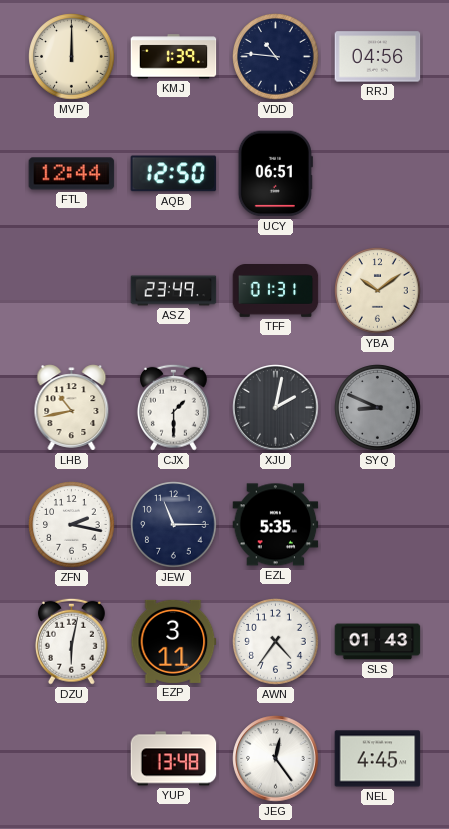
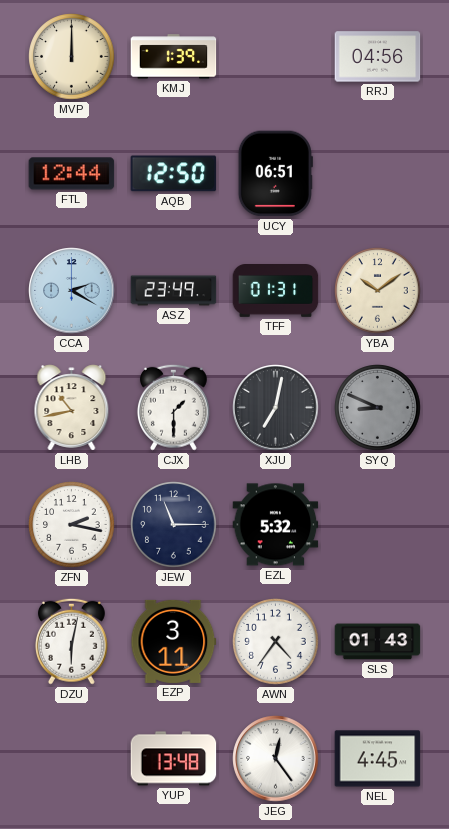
VDD: 10:46 -> none (276, 57)
CCA: none -> 2:20 (72, 291)
XJU: 2:02 -> 7:02 (276, 408)
EZL: 5:35 -> 5:32 (276, 525)
